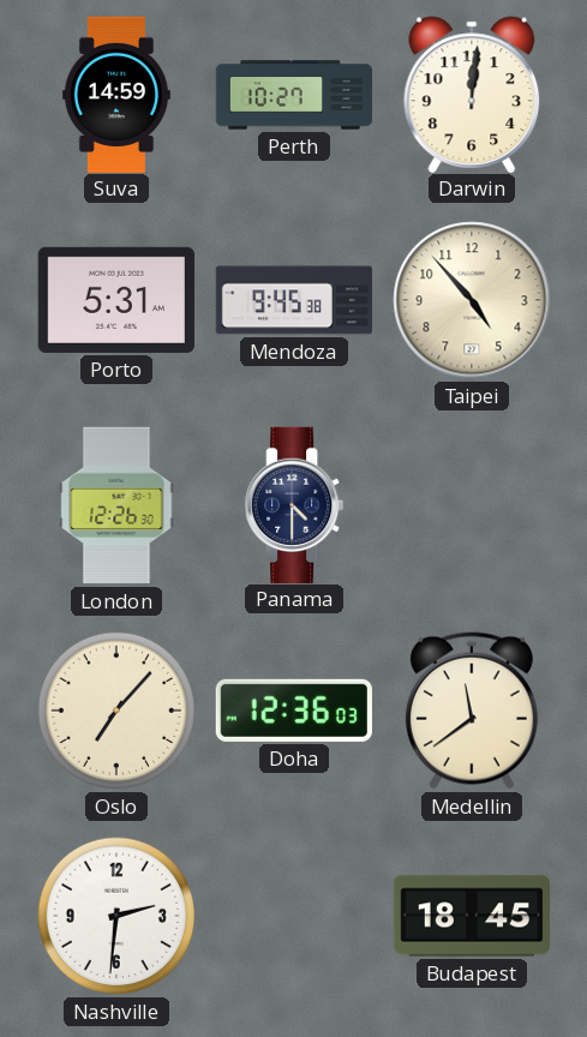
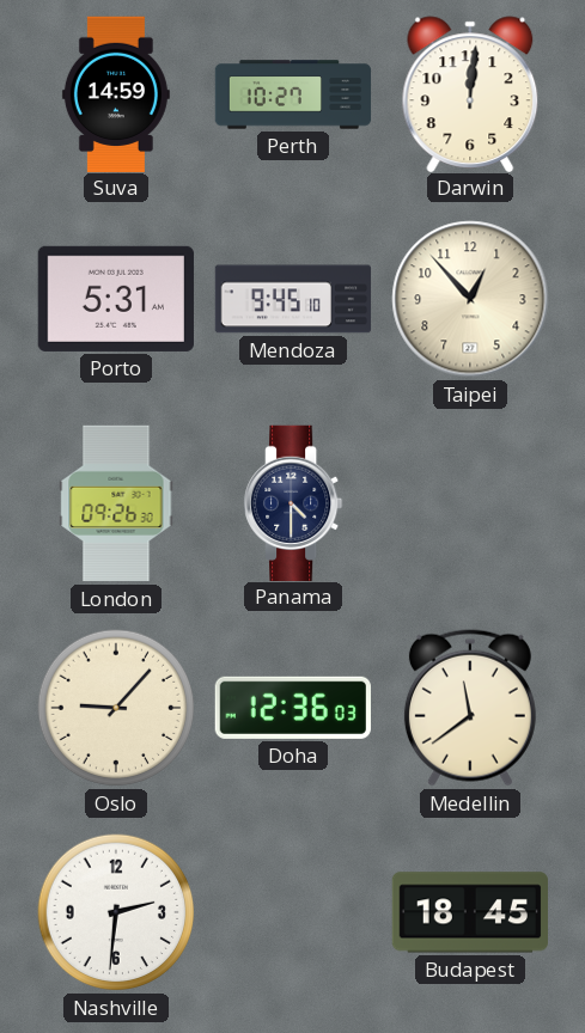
Mendoza: 9:45:38 -> 9:45:10 (293, 299)
Taipei: 4:53 -> 12:53 (470, 299)
London: 12:26 -> 09:26 (116, 503)
Oslo: 7:07 -> 9:07 (116, 708)
